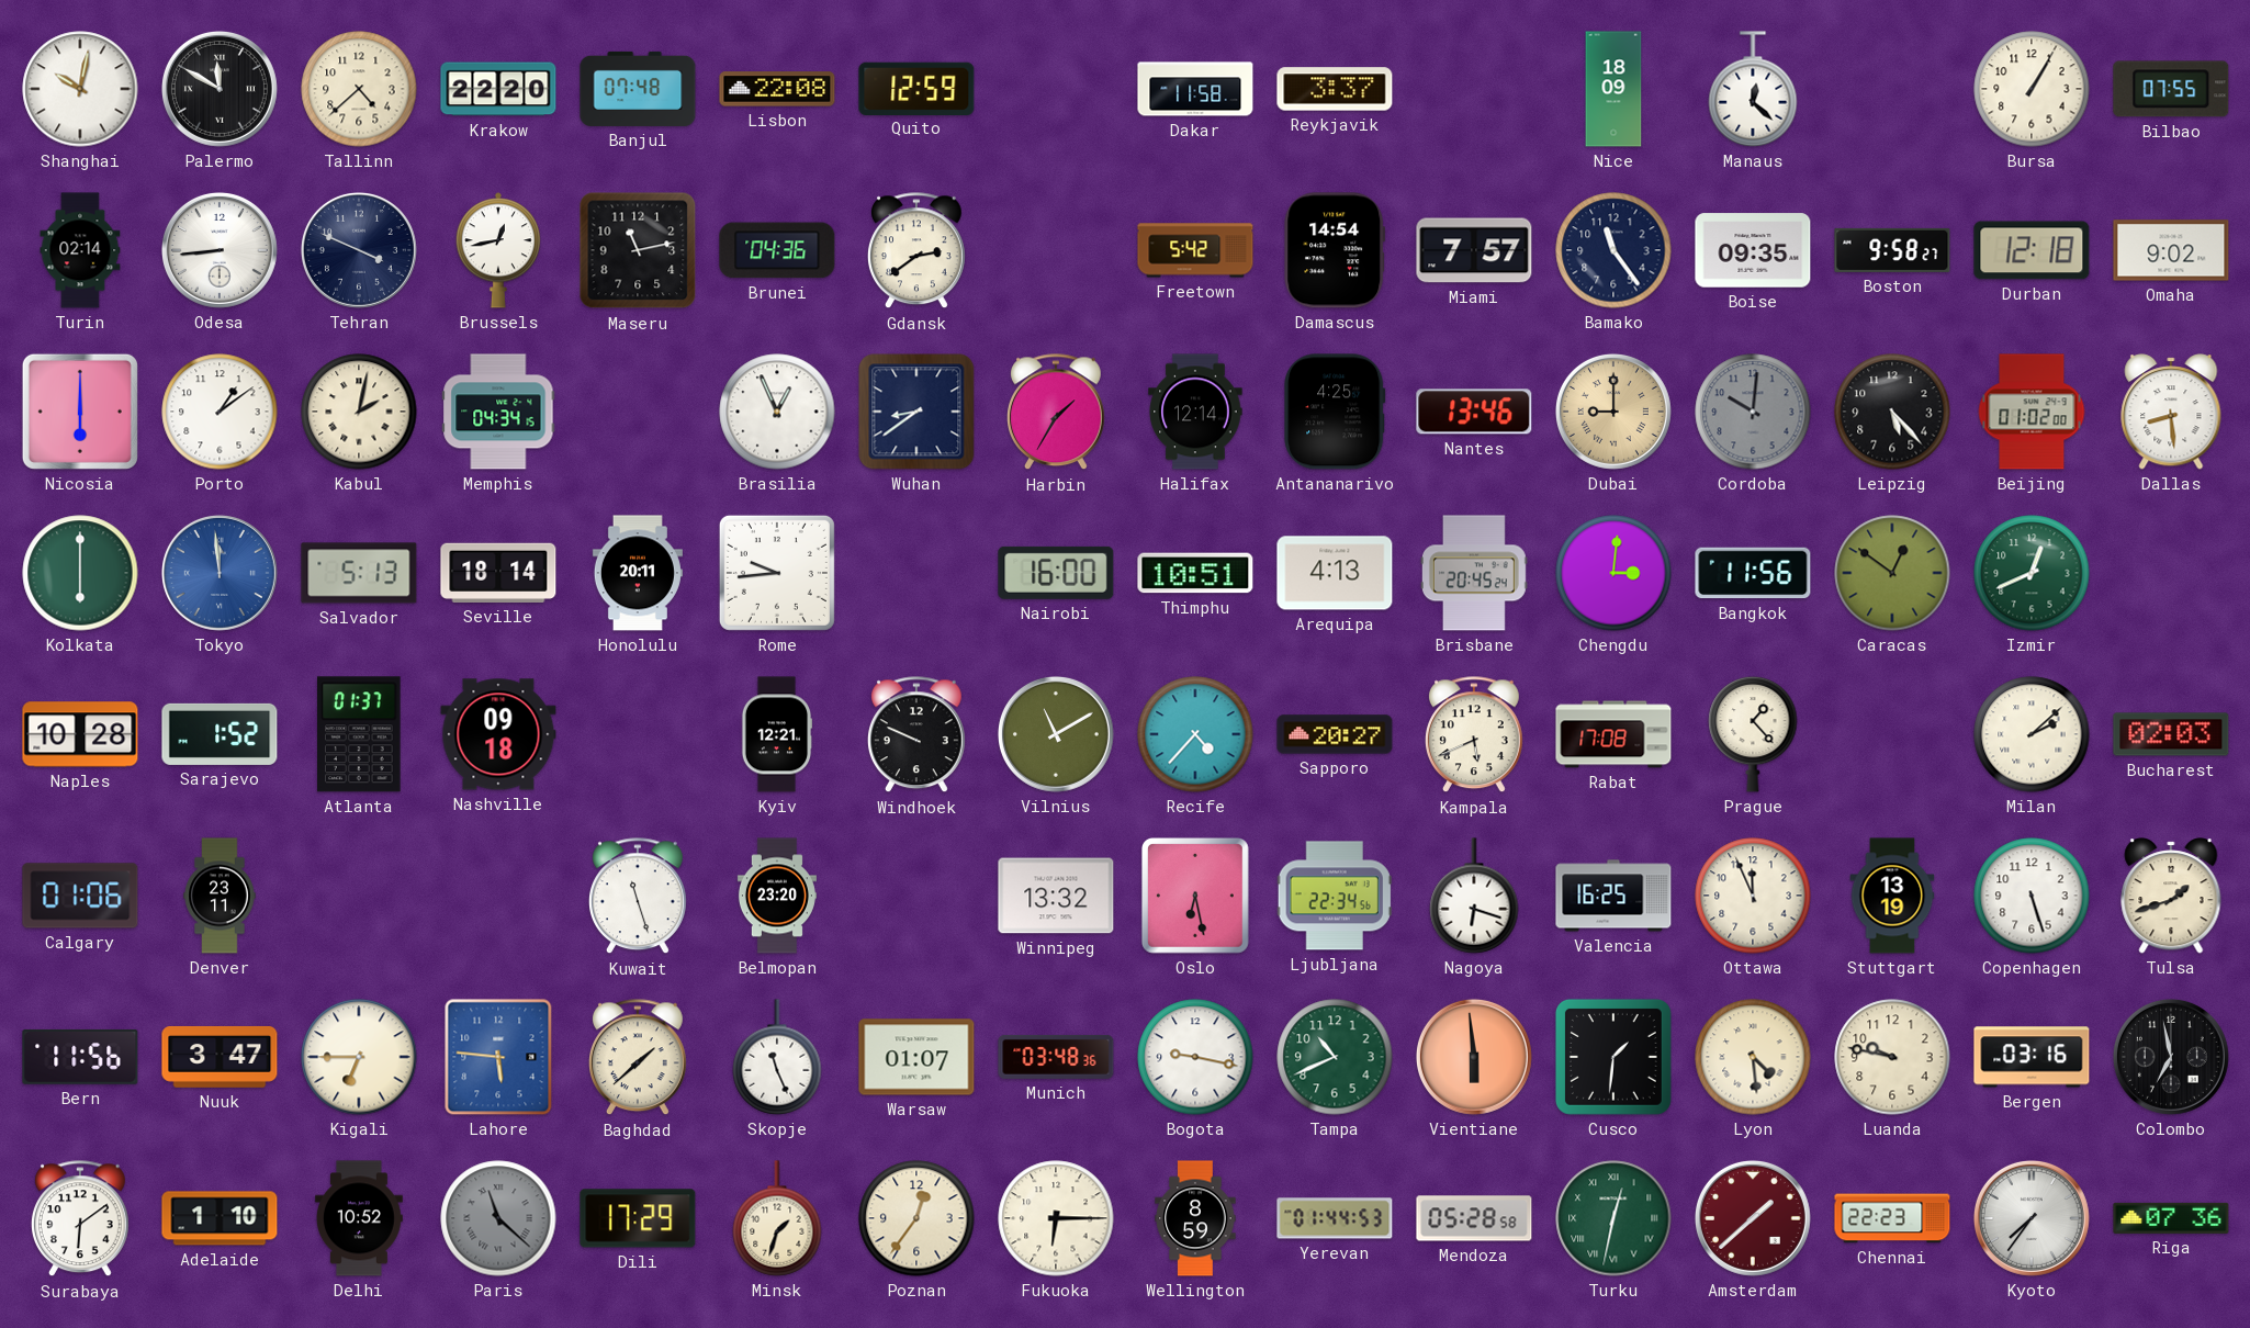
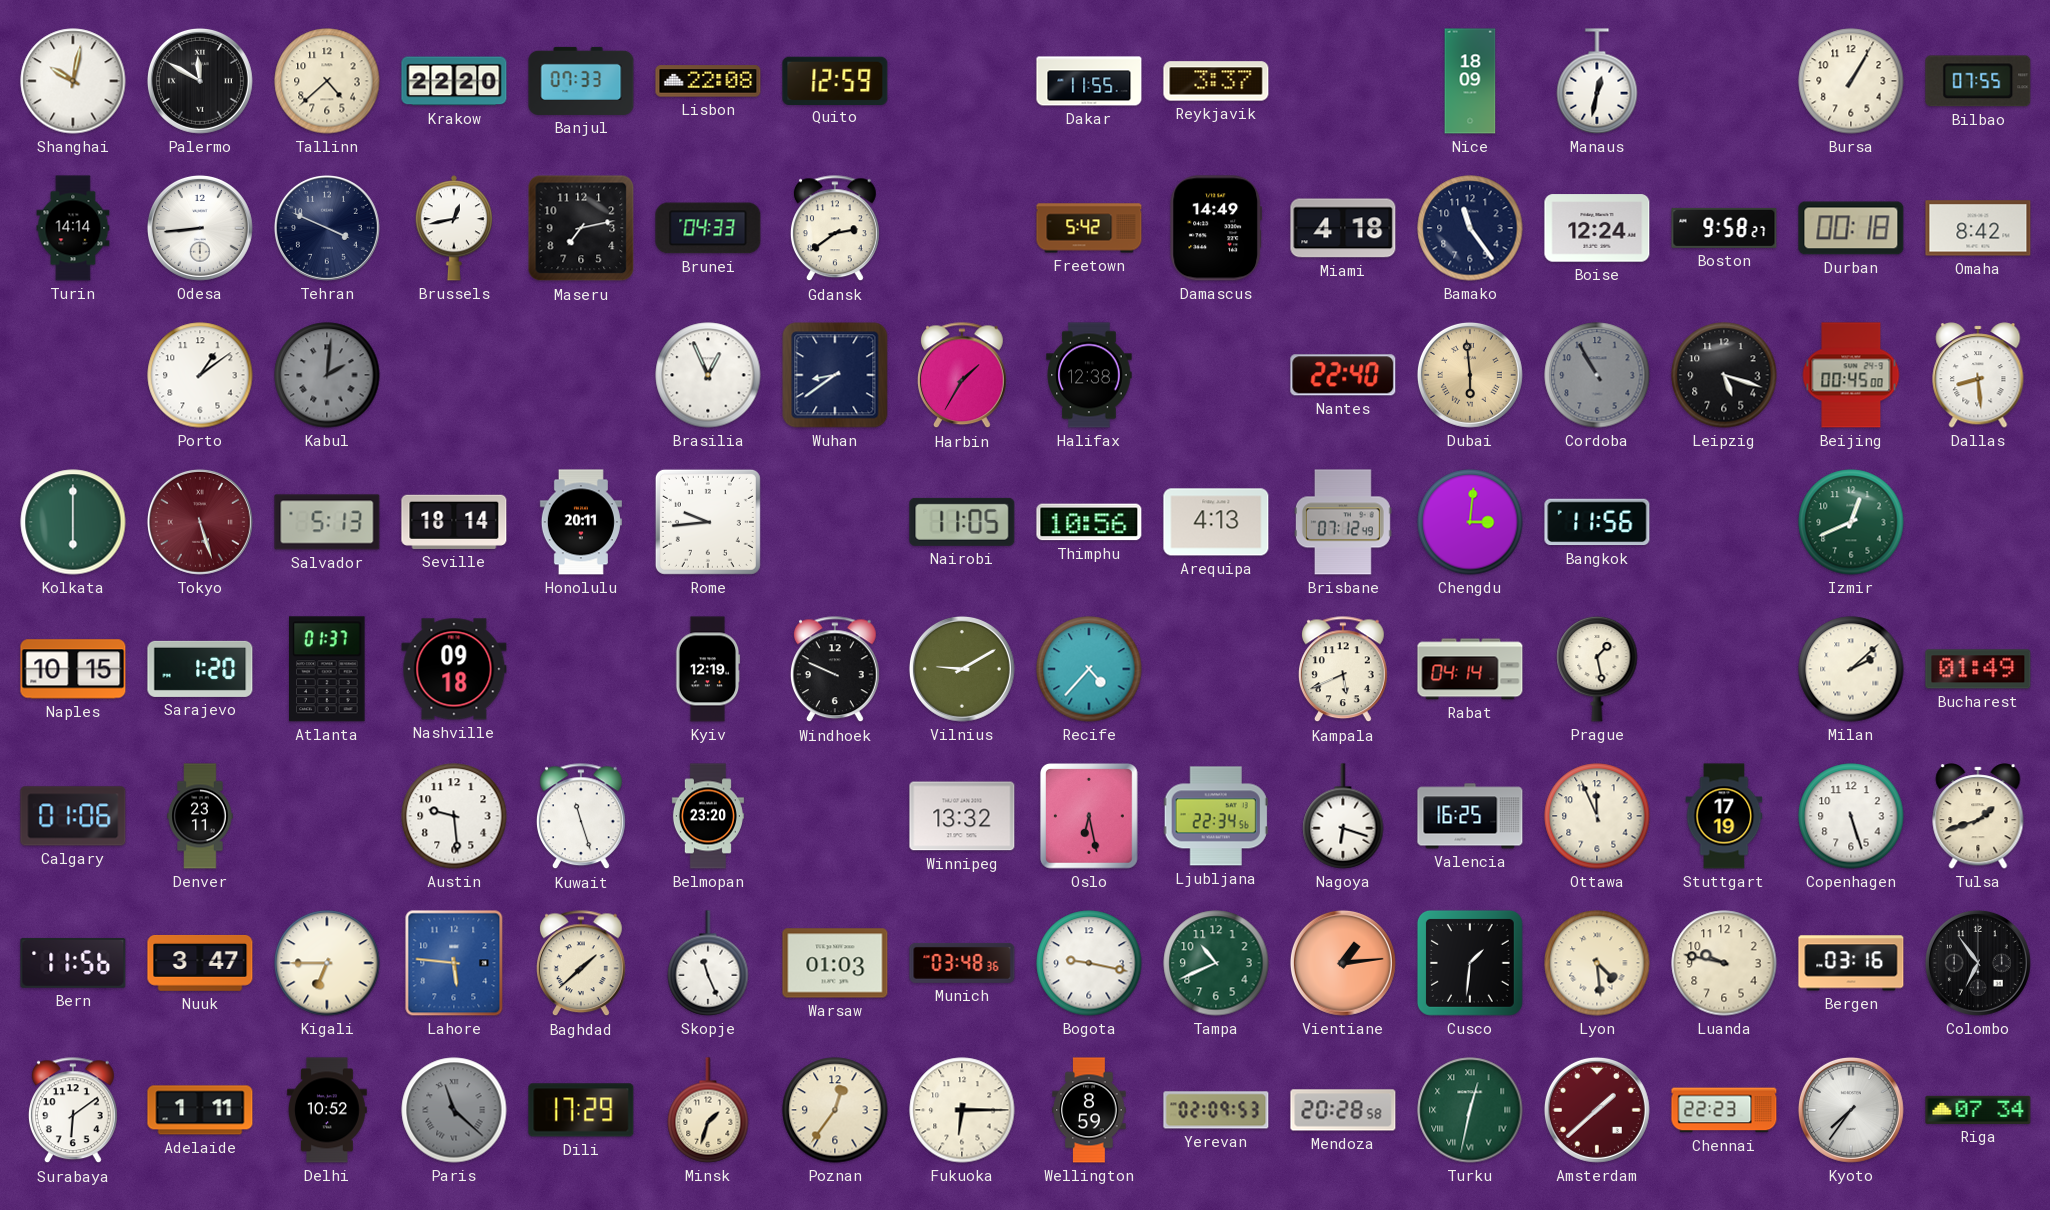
Banjul: 07:48 -> 07:33 (581, 81)
Dakar: 11:58 -> 11:55 (1089, 81)
Manaus: 12:22 -> 12:32 (1597, 81)
Turin: 02:14 -> 14:14 (73, 228)
Maseru: 11:13 -> 7:13 (581, 228)
Brunei: 04:36 -> 04:33 (708, 228)
Damascus: 14:54 -> 14:49 (1216, 228)
Miami: 7:57 -> 4:18 (1343, 228)
Boise: 09:35 -> 12:24 (1597, 228)
Durban: 12:18 -> 00:18 (1851, 228)
Omaha: 9:02 -> 8:42 (1978, 228)
Nicosia: 6:00 -> none (80, 412)
Kabul: 2:02 -> 2:01 (327, 375)
Kabul dial: cream -> grey (327, 375)
Memphis: 04:34 -> none (498, 412)
Halifax: 12:14 -> 12:38 (1089, 375)
Antananarivo: 4:25 -> none (1335, 412)
Nantes: 13:46 -> 22:40 (1343, 375)
Dubai: 9:00 -> 5:59 (1470, 375)
Cordoba: 10:01 -> 10:55 (1597, 375)
Leipzig: 5:23 -> 5:18 (1724, 375)
Beijing: 01:02 -> 00:45 (1851, 375)
Tokyo: 11:59 -> 5:27 (200, 522)
Tokyo dial: blue -> burgundy (200, 522)
Nairobi: 16:00 -> 11:05 (962, 522)
Thimphu: 10:51 -> 10:56 (1089, 522)
Brisbane: 20:45 -> 07:12 (1343, 522)
Caracas: 12:51 -> none (1892, 573)
Naples: 10:28 -> 10:15 (73, 669)
Sarajevo: 1:52 -> 1:20 (200, 669)
Kyiv: 12:21 -> 12:19 (708, 669)
Vilnius: 11:10 -> 9:10 (962, 669)
Sapporo: 20:27 -> none (1335, 734)
Rabat: 17:08 -> 04:14 (1470, 669)
Prague: 1:23 -> 1:28 (1597, 669)
Bucharest: 02:03 -> 01:49 (1978, 669)
Austin: none -> 9:29 (454, 816)
Stuttgart: 13:19 -> 17:19 (1724, 816)
Warsaw: 01:07 -> 01:03 (835, 963)
Vientiane: 5:59 -> 1:14 (1343, 963)
Colombo: 6:58 -> 6:54 (1978, 963)
Adelaide: 1:10 -> 1:11 (200, 1110)
Yerevan: 01:44 -> 02:09 (1216, 1110)
Mendoza: 05:28 -> 20:28 (1343, 1110)
Riga: 07:36 -> 07:34 (1978, 1110)
